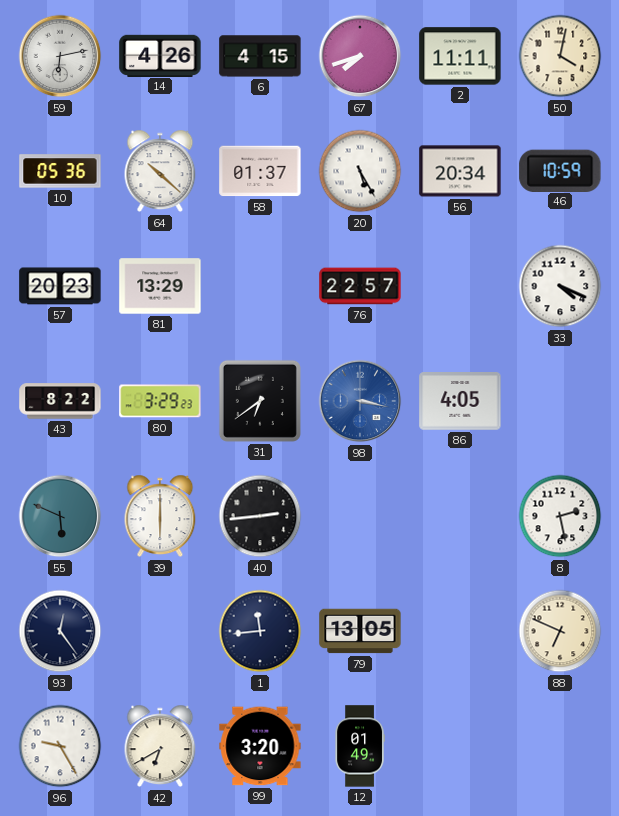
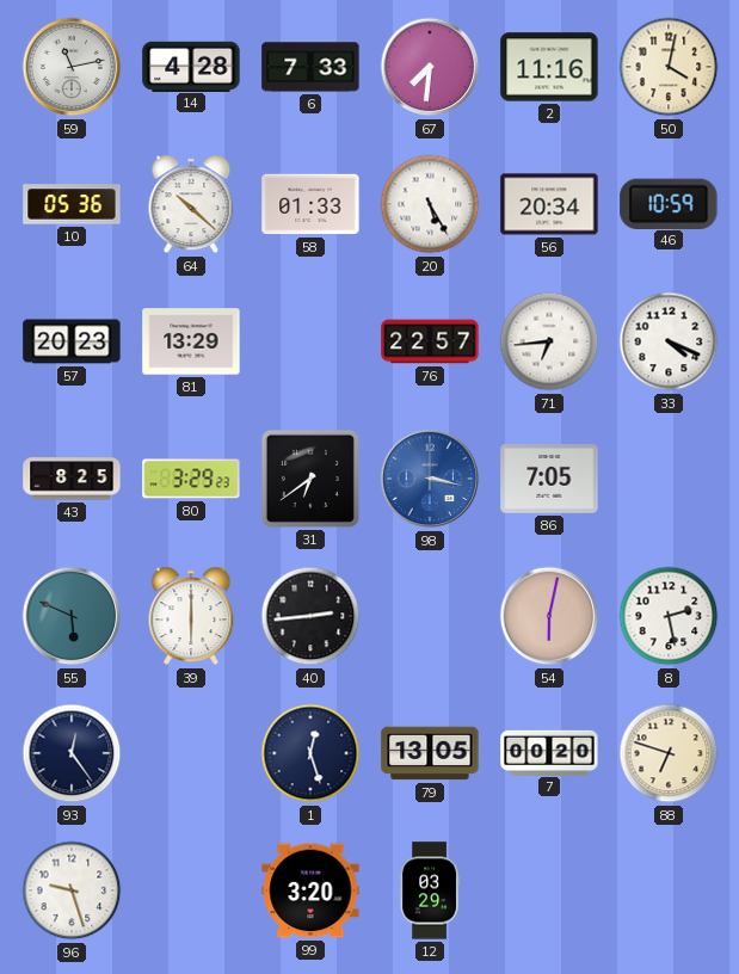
59: 6:13 -> 11:13 (72, 67)
14: 4:26 -> 4:28 (191, 66)
6: 4:15 -> 7:33 (310, 67)
67: 7:42 -> 7:31 (430, 67)
2: 11:11 -> 11:16 (549, 67)
58: 01:37 -> 01:33 (310, 204)
71: none -> 6:44 (549, 341)
43: 8:22 -> 8:25 (72, 479)
86: 4:05 -> 7:05 (549, 479)
54: none -> 6:02 (549, 616)
1: 11:44 -> 12:27 (310, 753)
7: none -> 00:20 (549, 752)
88: 6:49 -> 6:48 (669, 753)
96: 9:25 -> 9:27 (72, 890)
42: 6:40 -> none (160, 746)
12: 01:49 -> 03:29 (430, 890)
